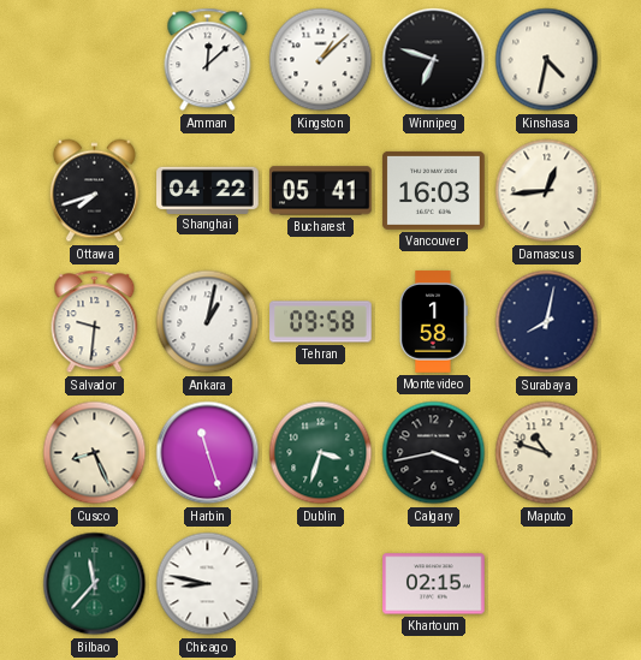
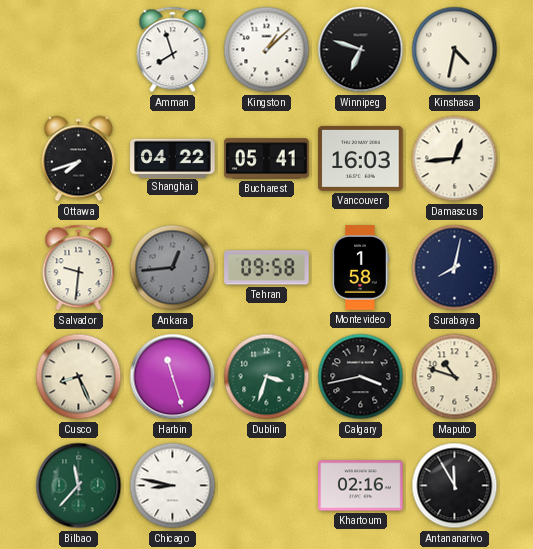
Amman: 12:08 -> 7:57 (173, 50)
Ankara: 1:02 -> 12:44 (173, 268)
Ankara dial: white -> grey (173, 268)
Khartoum: 02:15 -> 02:16 (361, 486)
Antananarivo: none -> 11:55 (455, 486)
